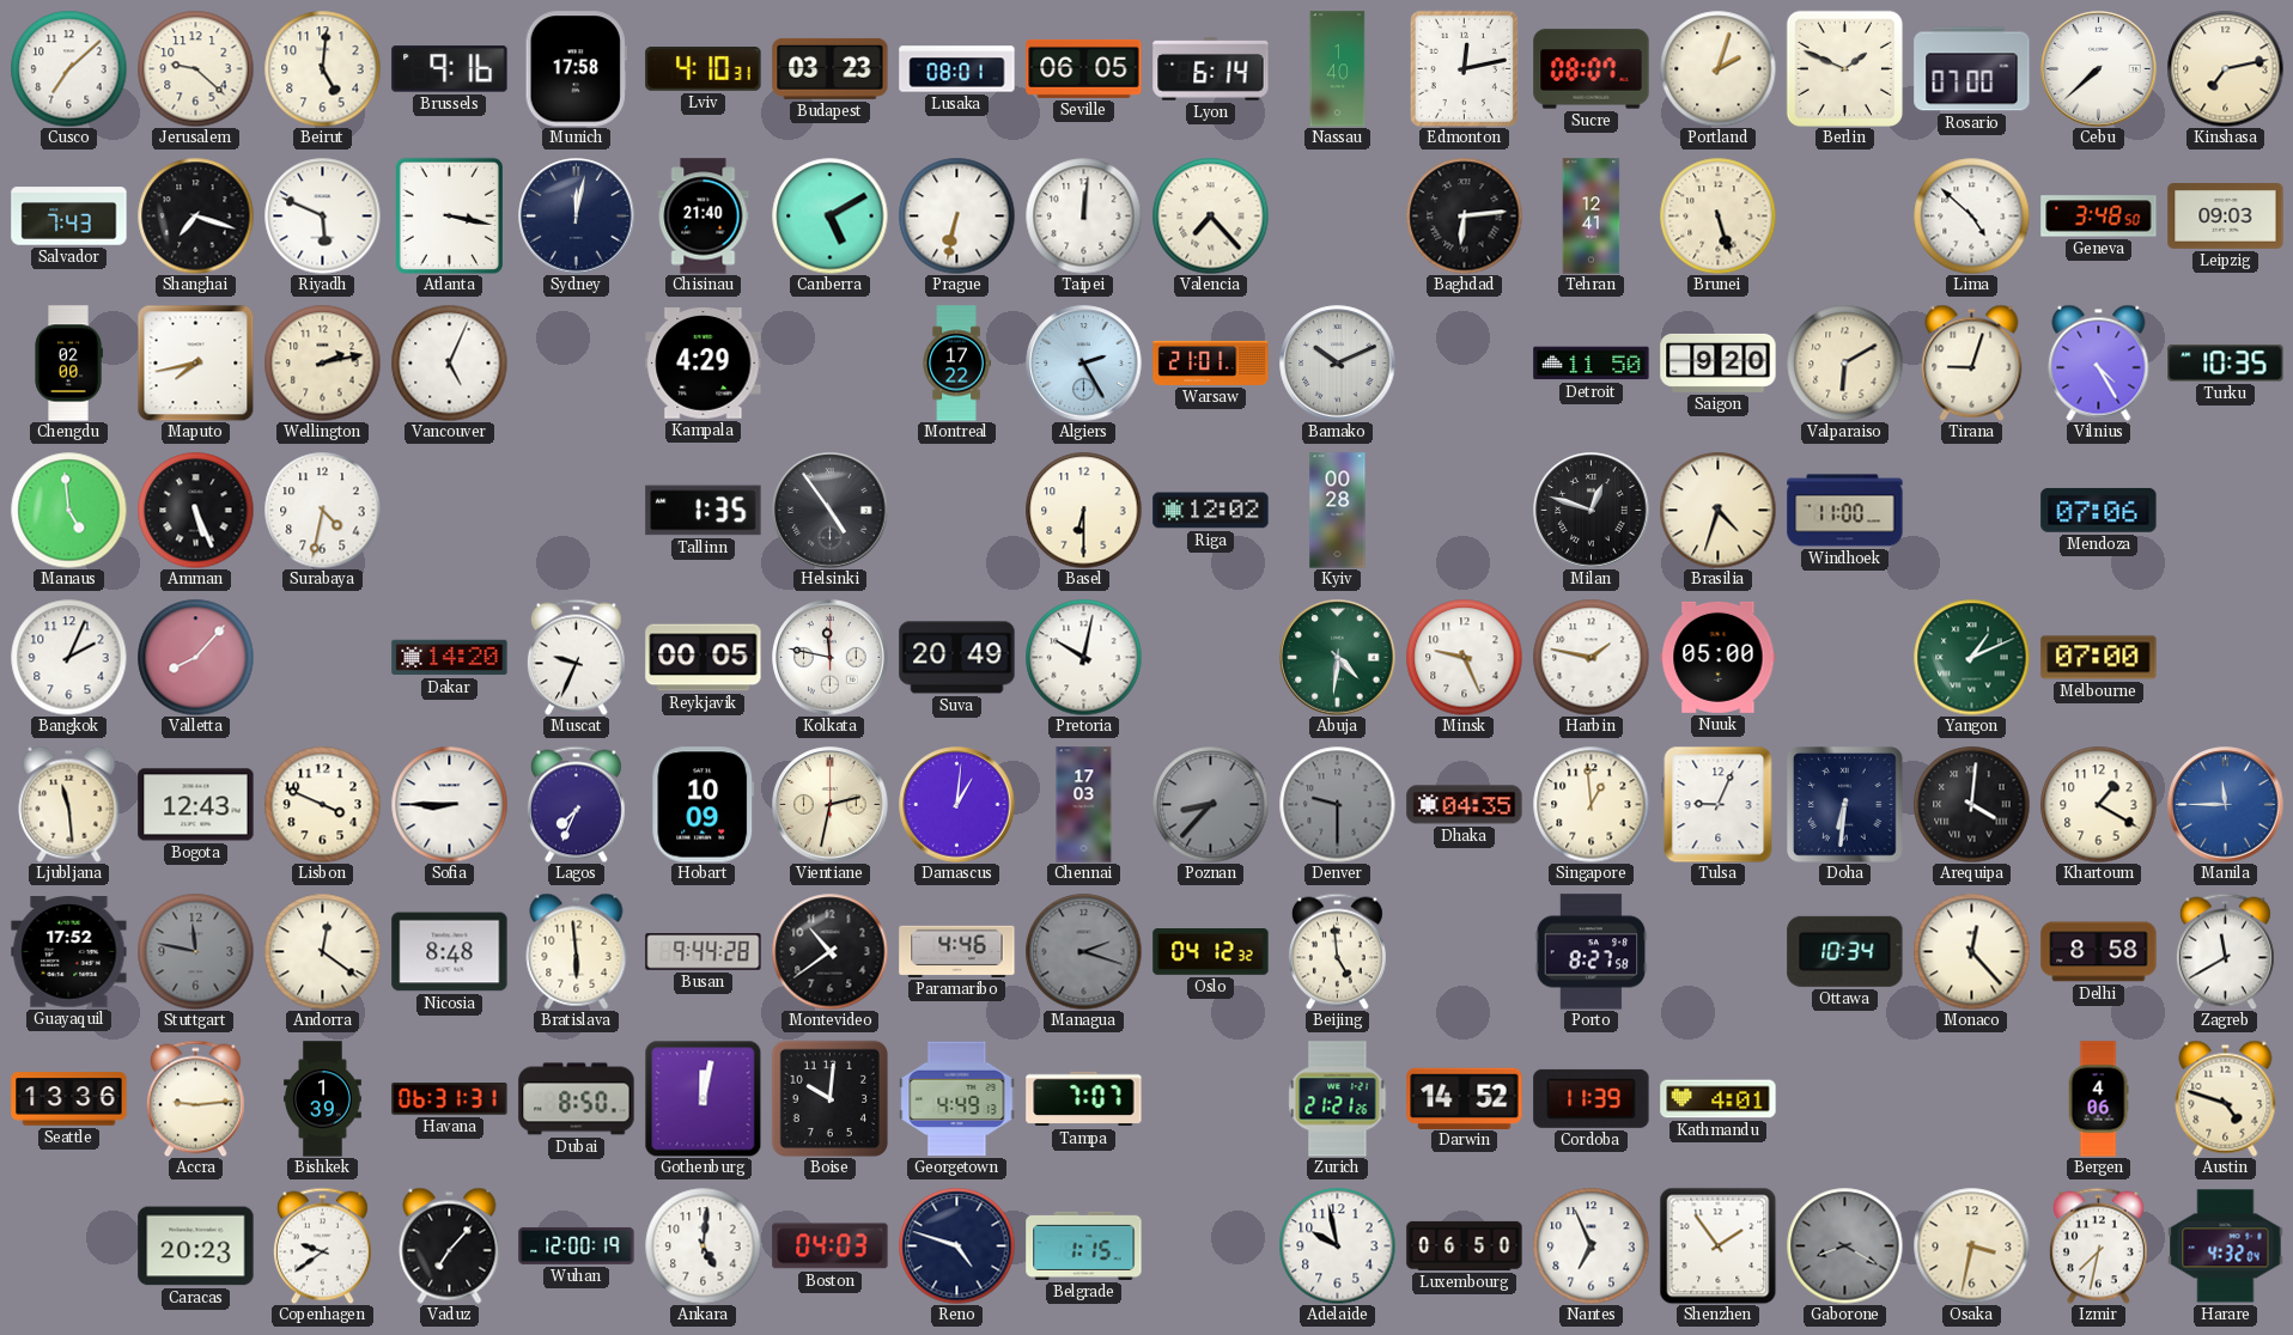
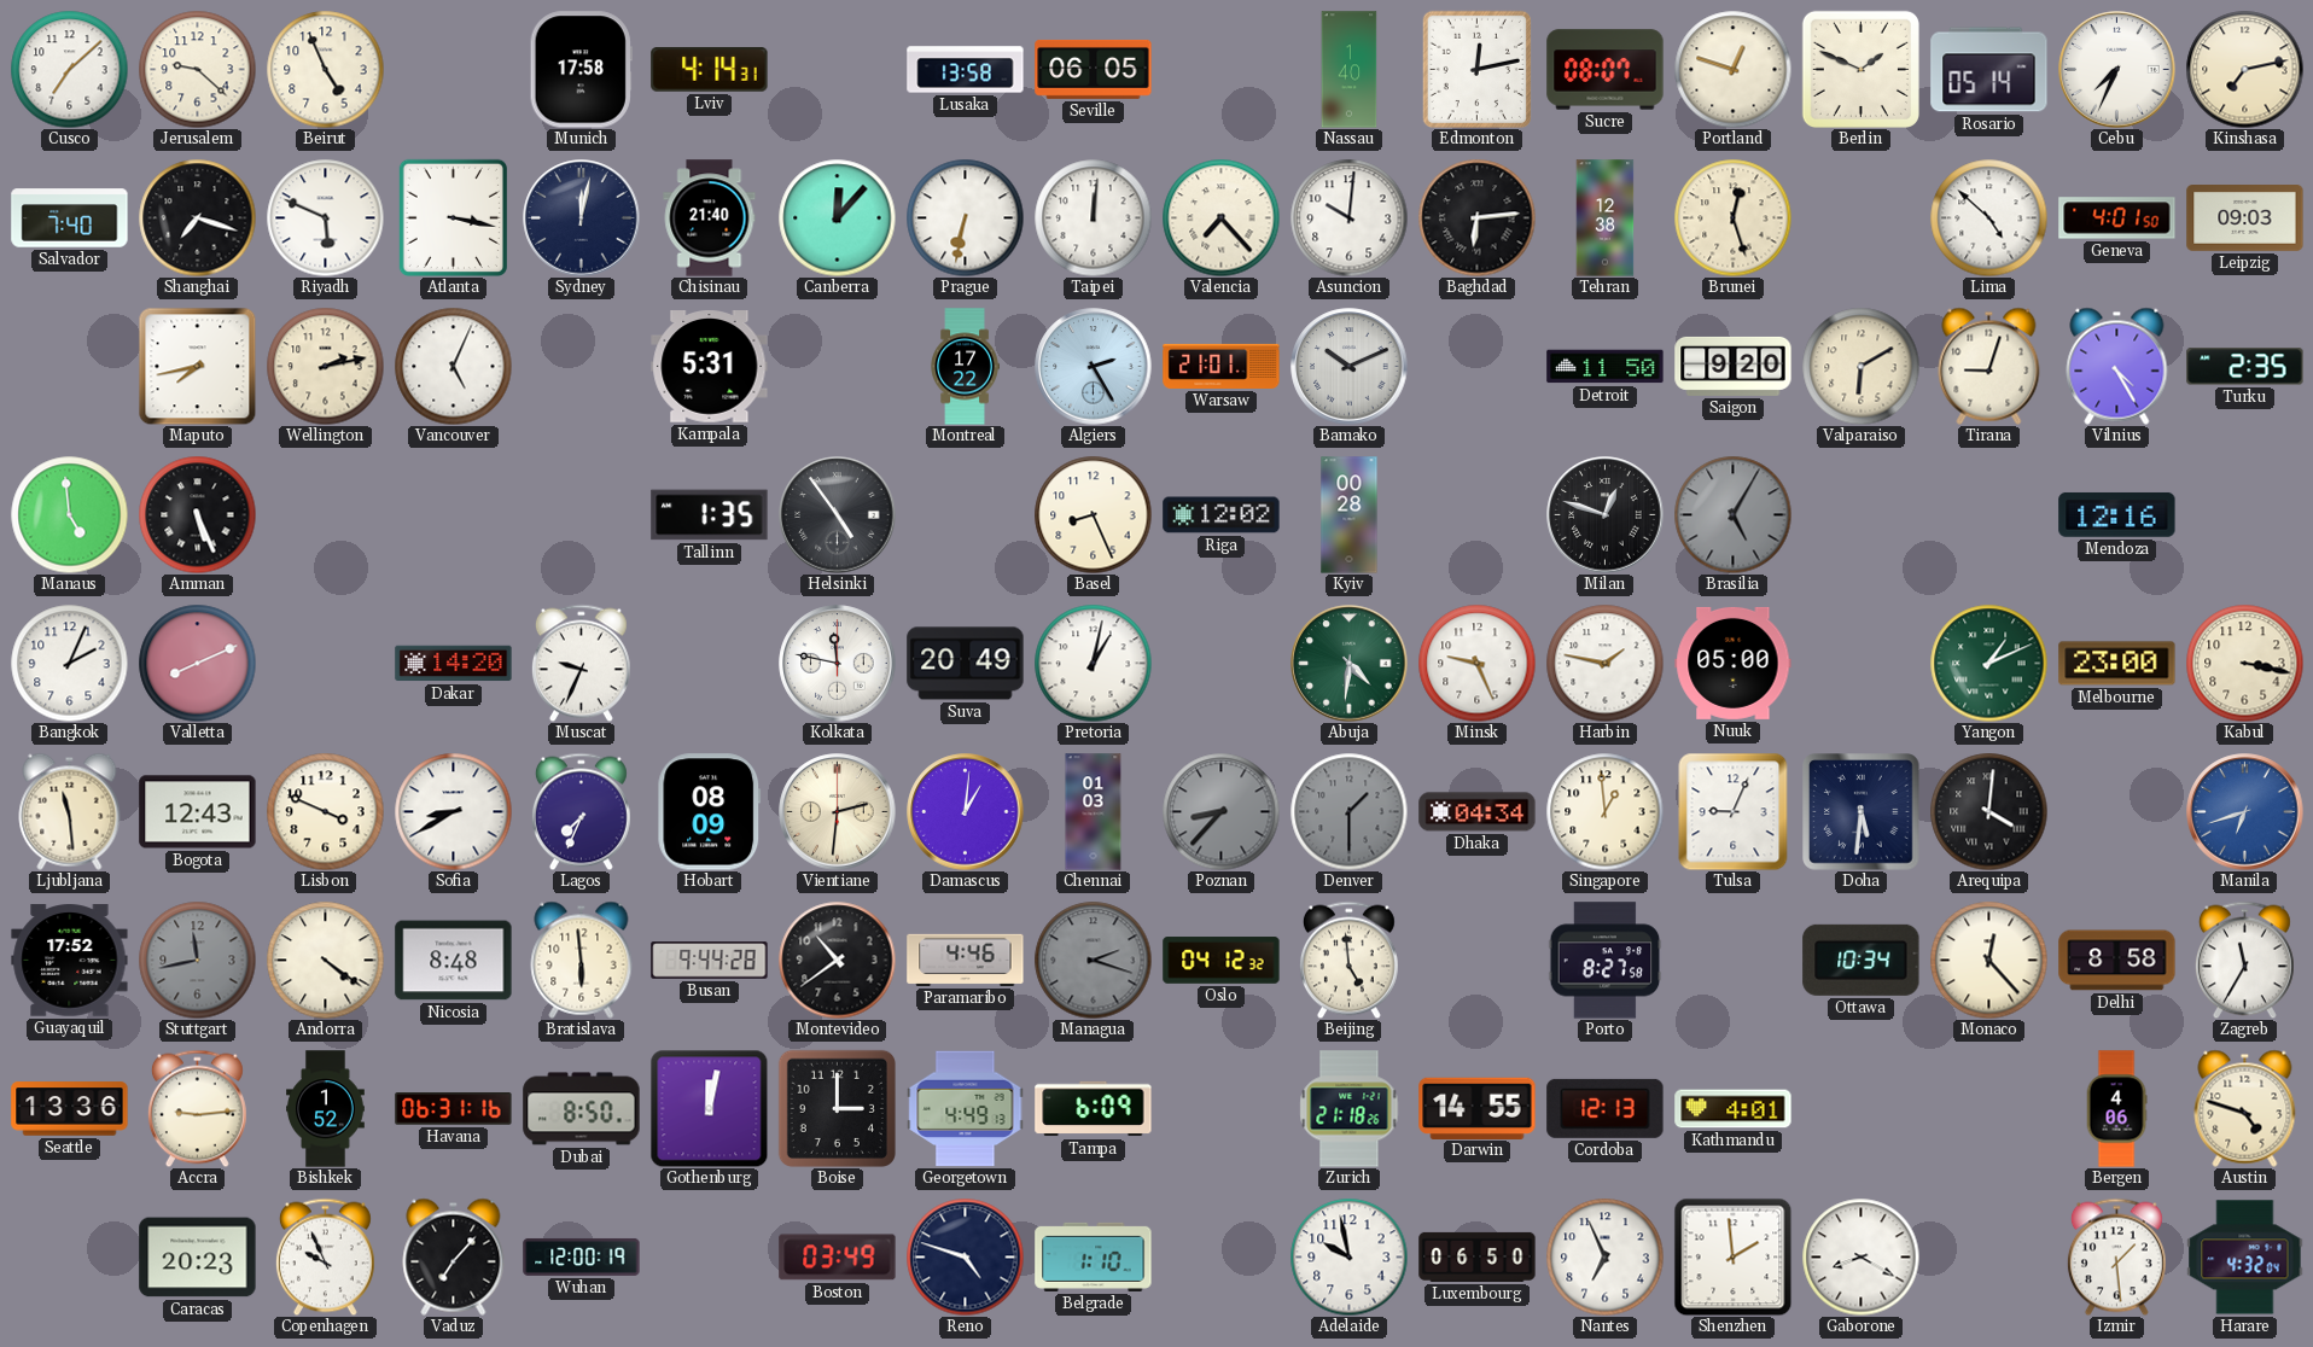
Beirut: 5:01 -> 4:56 (325, 69)
Brussels: 9:16 -> none (450, 69)
Lviv: 4:10 -> 4:14 (710, 70)
Budapest: 03:23 -> none (831, 68)
Lusaka: 08:01 -> 13:58 (966, 70)
Lyon: 6:14 -> none (1211, 69)
Portland: 2:03 -> 12:48 (1732, 69)
Rosario: 07:00 -> 05:14 (1989, 70)
Cebu: 7:38 -> 7:34 (2117, 70)
Salvador: 7:43 -> 7:40 (70, 218)
Canberra: 5:10 -> 12:07 (837, 217)
Asuncion: none -> 10:01 (1348, 217)
Tehran: 12:41 -> 12:38 (1606, 218)
Brunei: 5:27 -> 12:27 (1732, 217)
Geneva: 3:48 -> 4:01 (2117, 218)
Chengdu: 02:00 -> none (68, 364)
Kampala: 4:29 -> 5:31 (710, 367)
Turku: 10:35 -> 2:35 (2245, 367)
Surabaya: 4:32 -> none (322, 510)
Basel: 6:30 -> 8:26 (1093, 514)
Brasilia: 4:33 -> 5:05 (1732, 514)
Brasilia dial: cream -> grey (1732, 514)
Windhoek: 11:00 -> none (1845, 511)
Mendoza: 07:06 -> 12:16 (2117, 514)
Valletta: 8:07 -> 8:11 (197, 663)
Reykjavik: 00:05 -> none (704, 658)
Pretoria: 10:02 -> 1:02 (1093, 663)
Melbourne: 07:00 -> 23:00 (2117, 664)
Kabul: none -> 3:17 (2244, 663)
Sofia: 8:45 -> 8:40 (453, 811)
Hobart: 10:09 -> 08:09 (710, 812)
Vientiane: 2:32 -> 2:31 (838, 812)
Chennai: 17:03 -> 01:03 (1094, 812)
Denver: 9:30 -> 1:30 (1348, 811)
Dhaka: 04:35 -> 04:34 (1478, 812)
Doha: 6:31 -> 5:31 (1862, 812)
Khartoum: 1:20 -> none (2098, 804)
Manila: 11:45 -> 6:42 (2245, 812)
Stuttgart: 11:47 -> 11:43 (197, 960)
Andorra: 12:21 -> 4:21 (325, 960)
Zagreb: 11:40 -> 11:35 (2244, 960)
Bishkek: 1:39 -> 1:52 (326, 1109)
Havana: 06:31:31 -> 06:31:16 (454, 1109)
Boise: 10:01 -> 3:00 (837, 1108)
Tampa: 7:07 -> 6:09 (1094, 1109)
Zurich: 21:21 -> 21:18 (1350, 1109)
Darwin: 14:52 -> 14:55 (1478, 1108)
Cordoba: 11:39 -> 12:13 (1606, 1108)
Copenhagen: 9:39 -> 9:56 (325, 1256)
Ankara: 5:01 -> none (703, 1245)
Boston: 04:03 -> 03:49 (838, 1258)
Belgrade: 1:15 -> 1:10 (1094, 1256)
Shenzhen: 1:54 -> 1:59 (1732, 1256)
Gaborone dial: grey -> white (1860, 1256)
Osaka: 3:32 -> none (1971, 1245)
Izmir: 7:32 -> 1:29 (2116, 1256)
